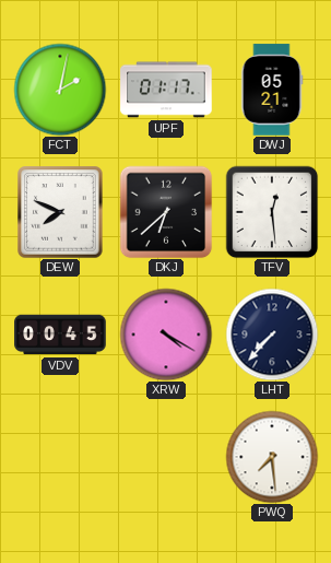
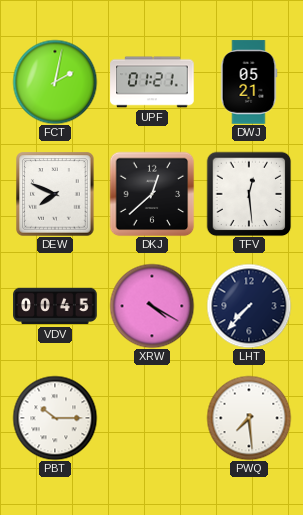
UPF: 01:17 -> 01:21 (152, 82)
DKJ: 6:38 -> 12:38 (152, 194)
PBT: none -> 10:15 (55, 418)
